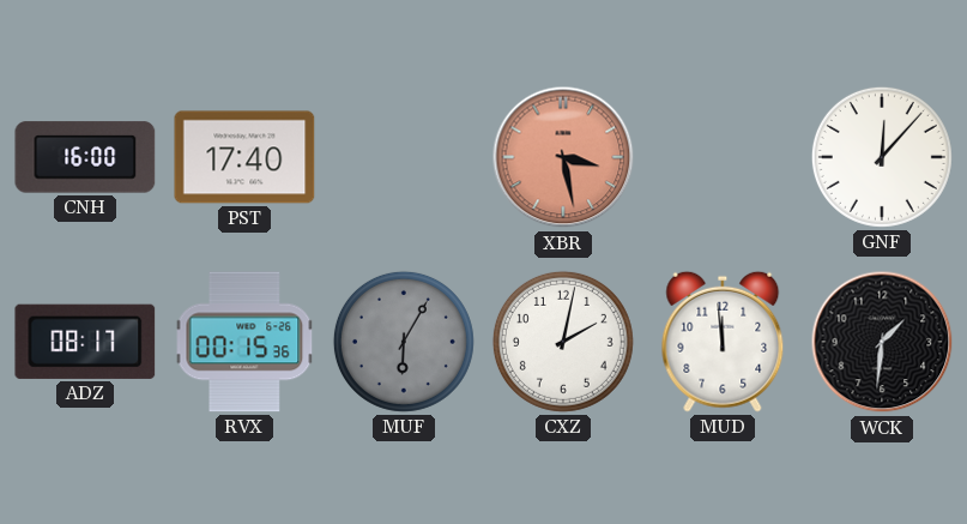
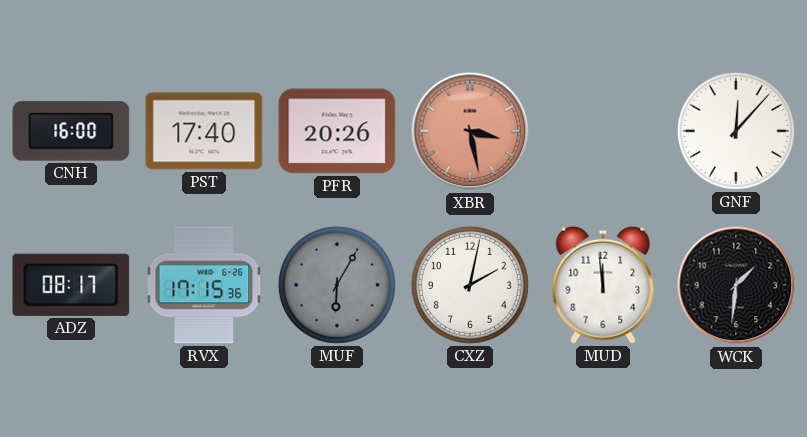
PFR: none -> 20:26 (337, 131)
RVX: 00:15 -> 17:15 (204, 285)
